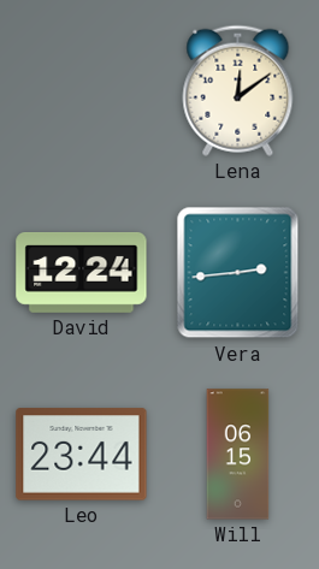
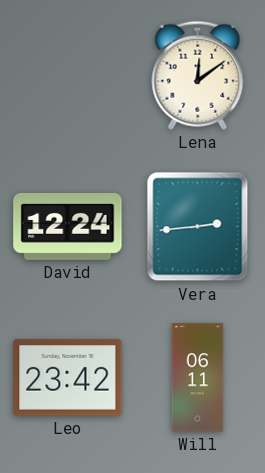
Leo: 23:44 -> 23:42 (68, 378)
Will: 06:15 -> 06:11 (198, 378)
